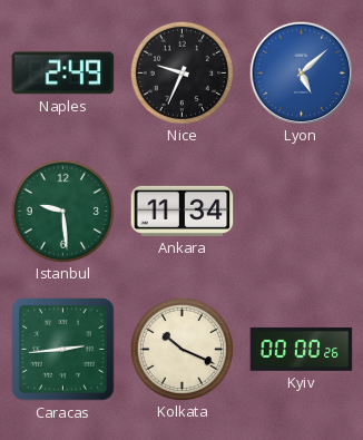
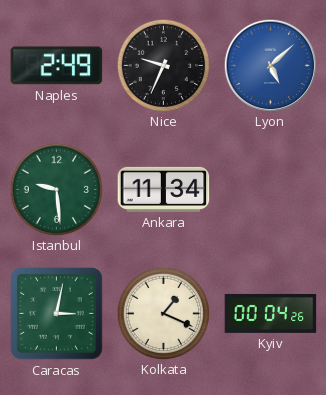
Caracas: 2:44 -> 3:02 (57, 314)
Kolkata: 10:19 -> 1:19 (163, 313)
Kyiv: 00:00 -> 00:04 (271, 313)
